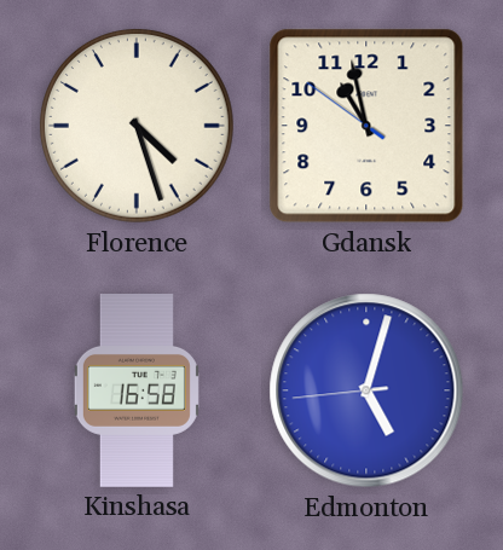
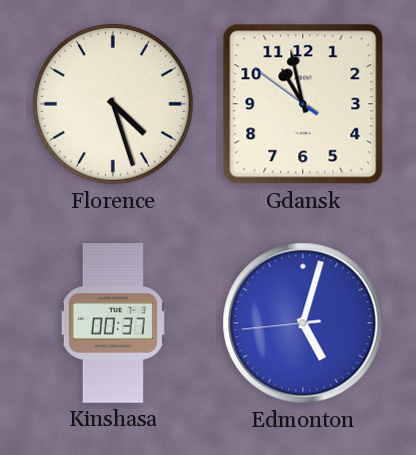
Kinshasa: 16:58 -> 00:37 (113, 324)
